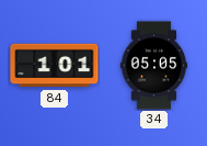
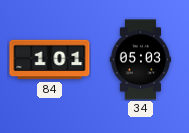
34: 05:05 -> 05:03 (141, 60)
